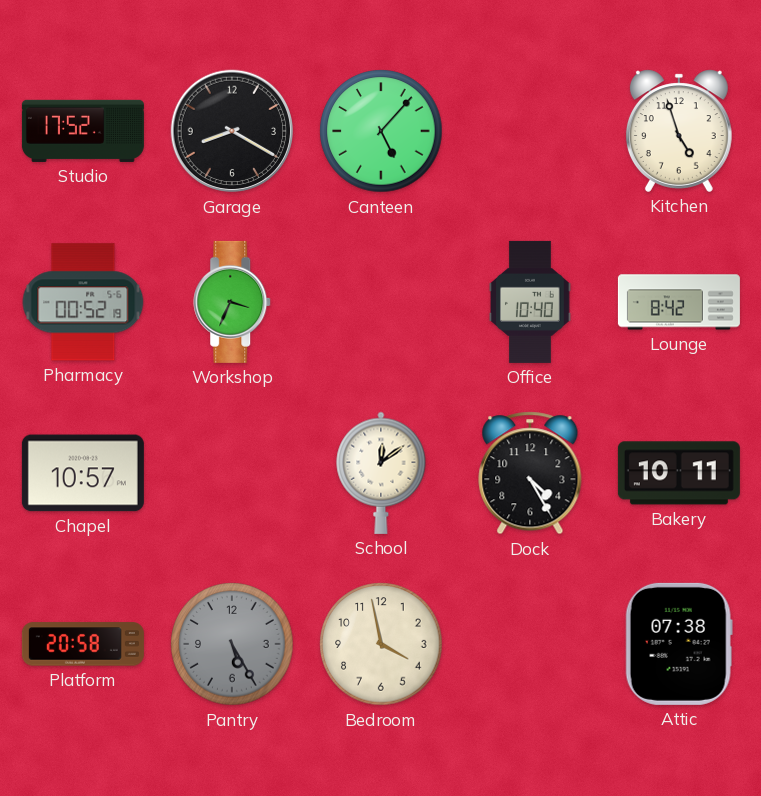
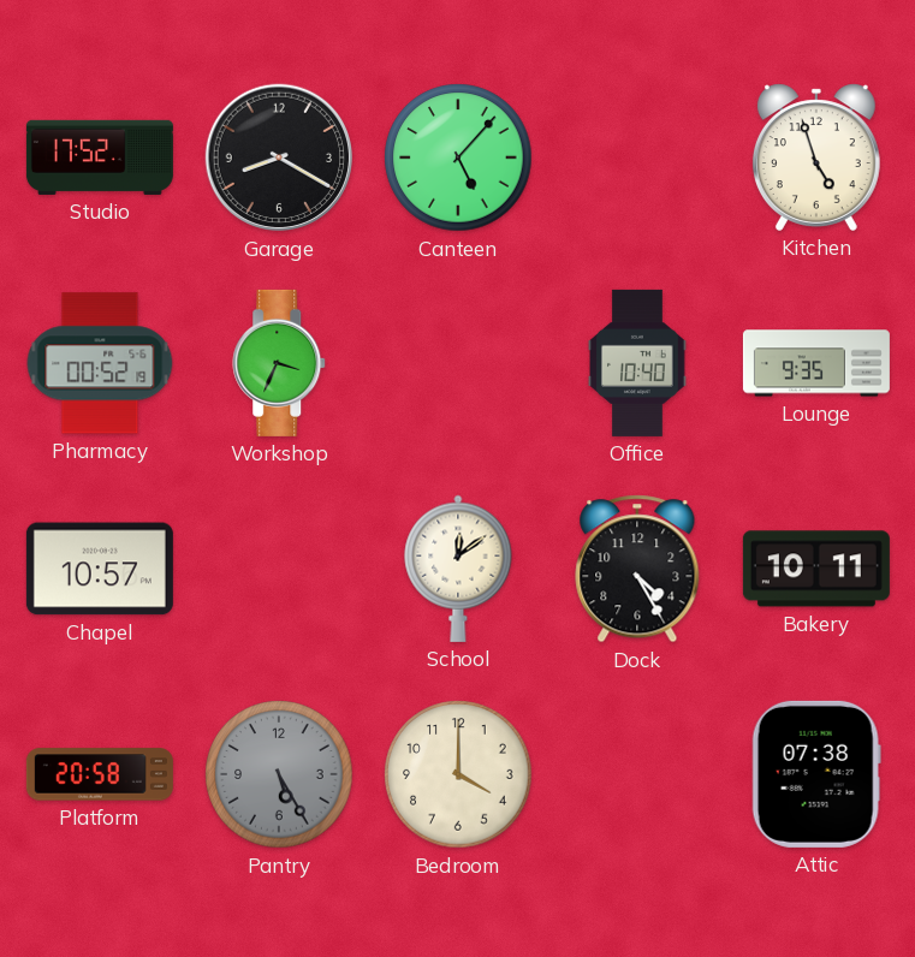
Lounge: 8:42 -> 9:35 (816, 363)
Bedroom: 3:58 -> 4:00 (458, 774)
